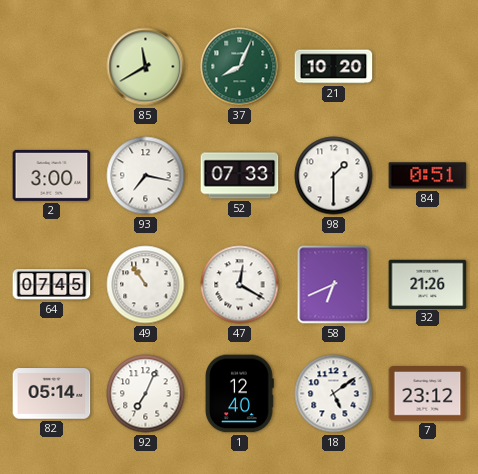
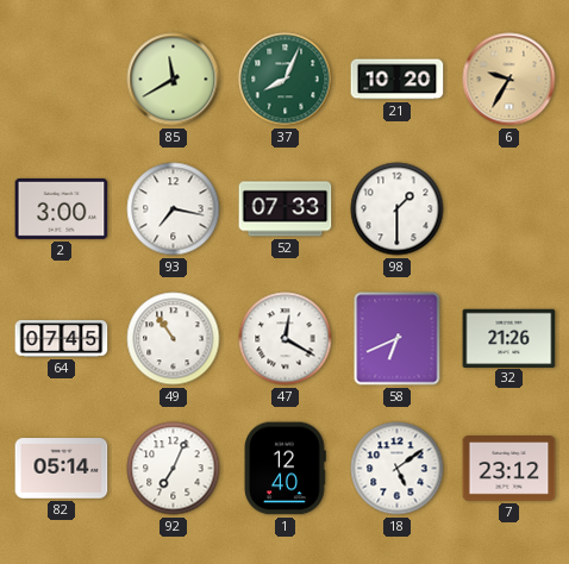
6: none -> 9:35 (509, 80)
84: 0:51 -> none (428, 176)
